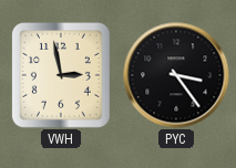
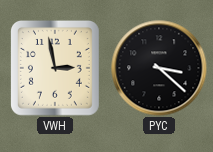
PYC: 3:24 -> 3:22 (159, 68)
